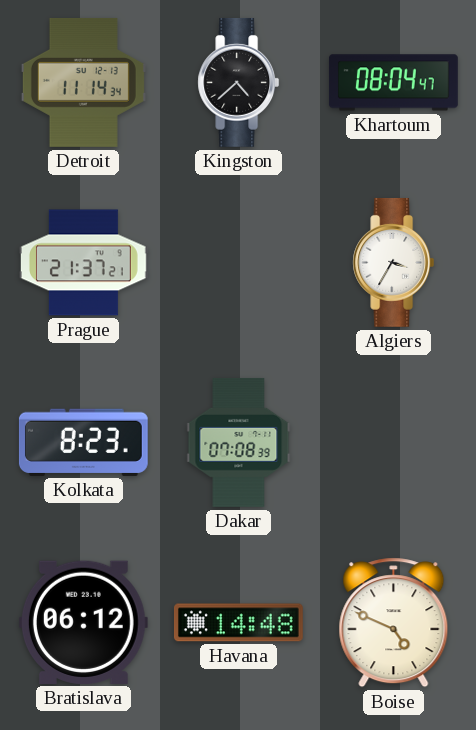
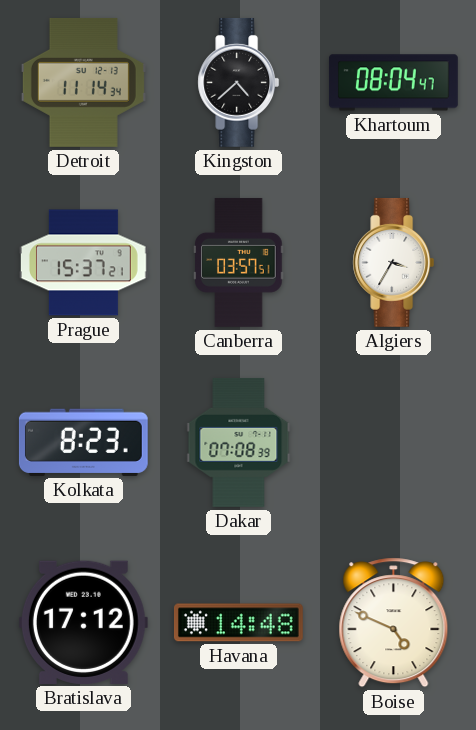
Prague: 21:37 -> 15:37 (84, 263)
Canberra: none -> 03:57 (239, 262)
Bratislava: 06:12 -> 17:12 (83, 622)
